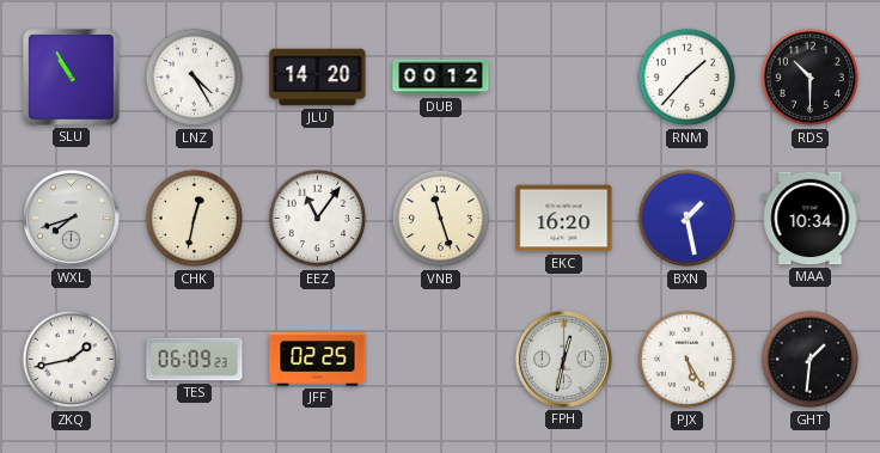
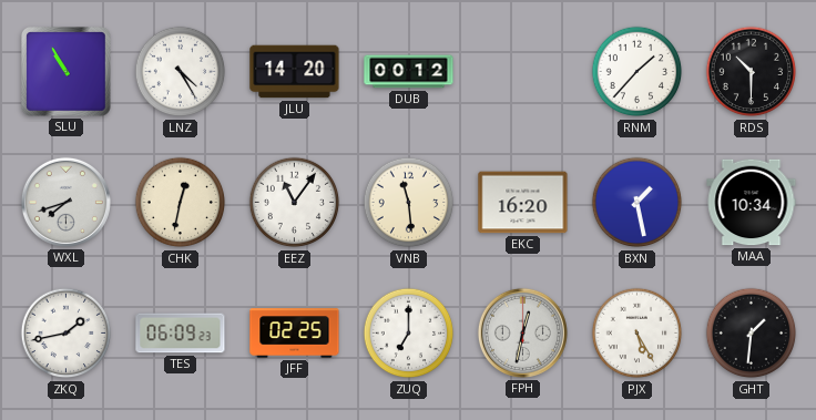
VNB: 11:27 -> 11:29 (409, 203)
ZUQ: none -> 7:00 (409, 334)
